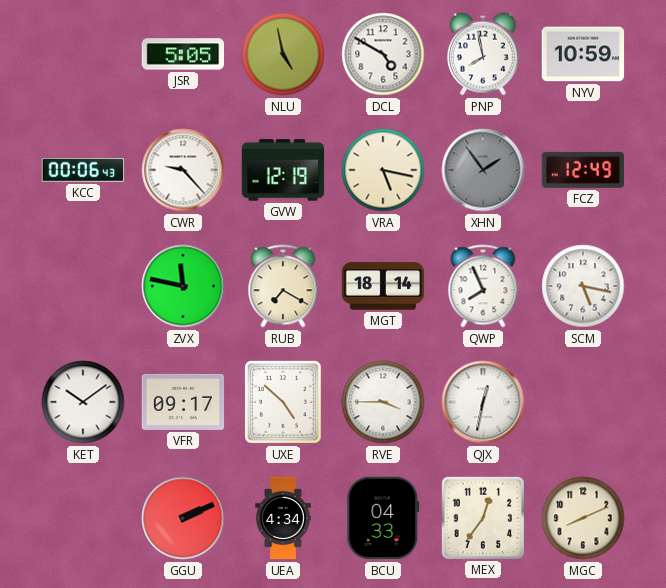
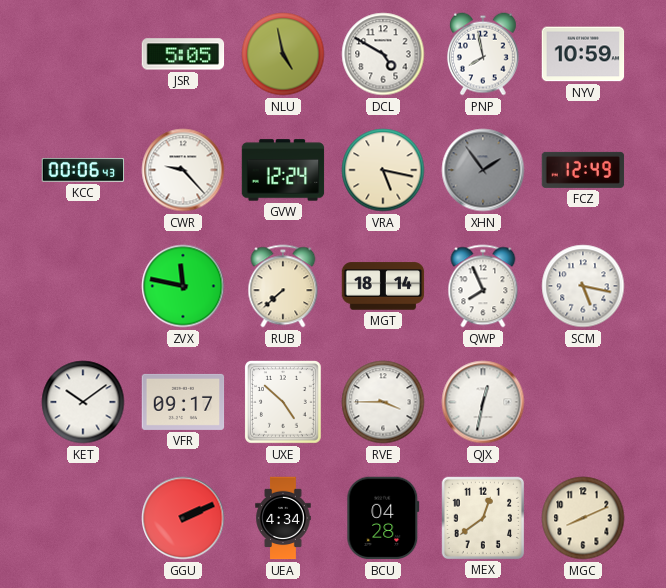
GVW: 12:19 -> 12:24 (283, 170)
RUB: 7:20 -> 7:38 (283, 286)
BCU: 04:33 -> 04:28 (383, 518)
MEX: 12:36 -> 12:39 (482, 517)
